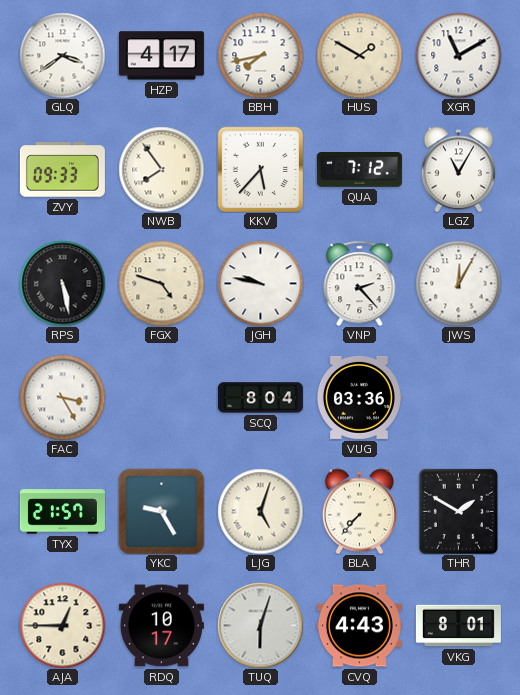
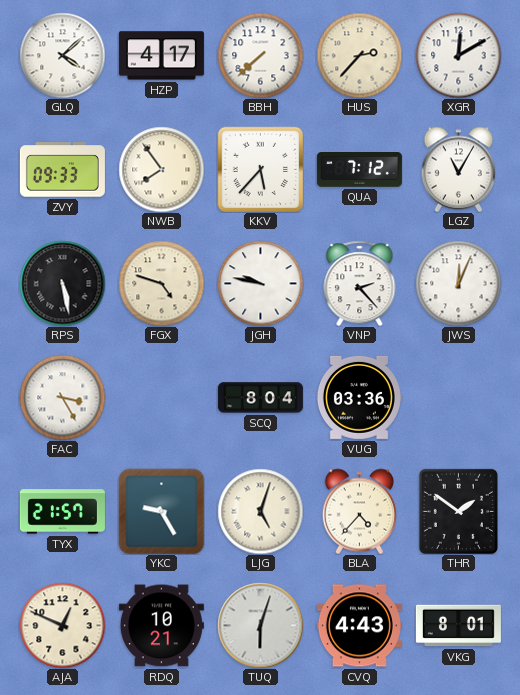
GLQ: 3:39 -> 4:08 (62, 55)
BBH: 7:43 -> 7:38 (260, 55)
HUS: 1:50 -> 2:37 (359, 55)
XGR: 11:10 -> 12:10 (458, 55)
JWS: 12:05 -> 12:04 (458, 283)
BLA: 7:37 -> 4:37 (359, 511)
THR: 1:50 -> 1:51 (458, 511)
AJA: 12:45 -> 12:49 (62, 625)
RDQ: 10:17 -> 10:21 (161, 626)
